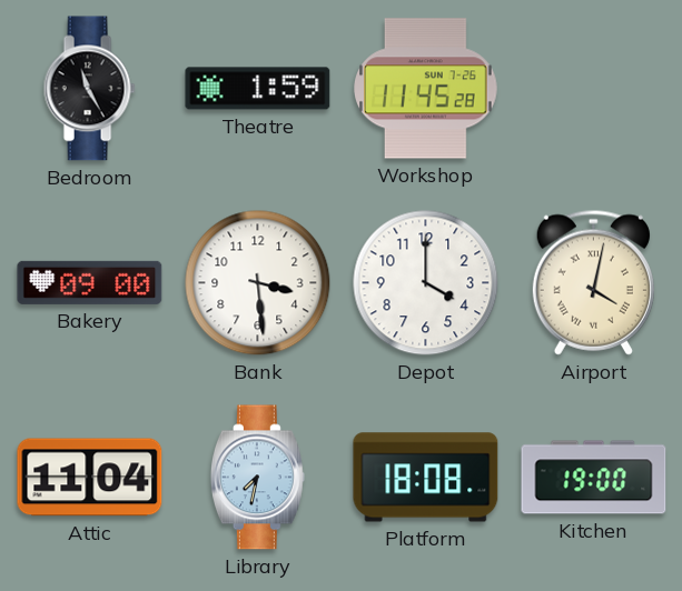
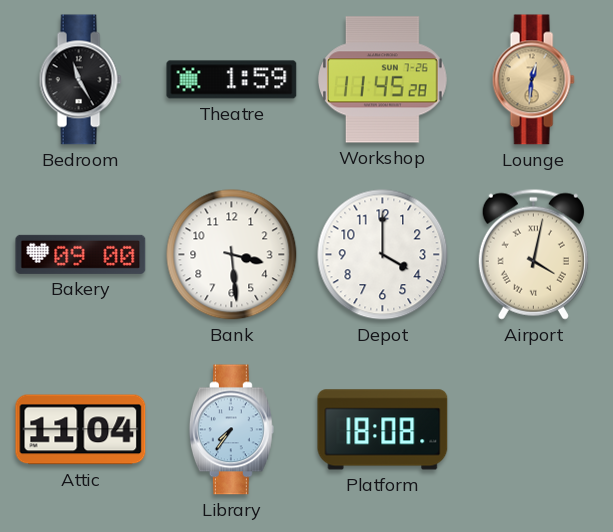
Lounge: none -> 12:31 (533, 80)
Library: 7:32 -> 7:36 (231, 430)
Kitchen: 19:00 -> none (594, 478)
